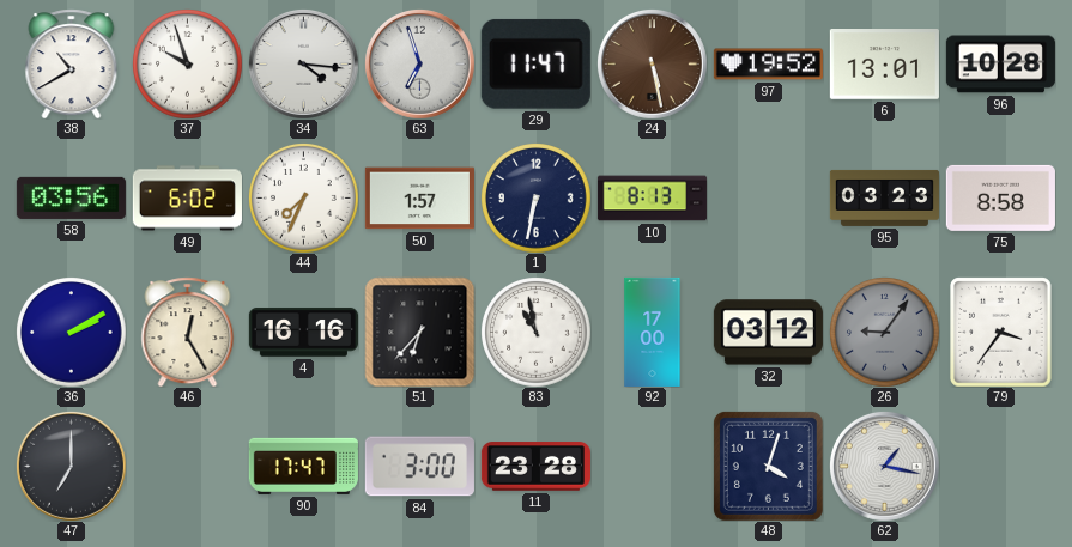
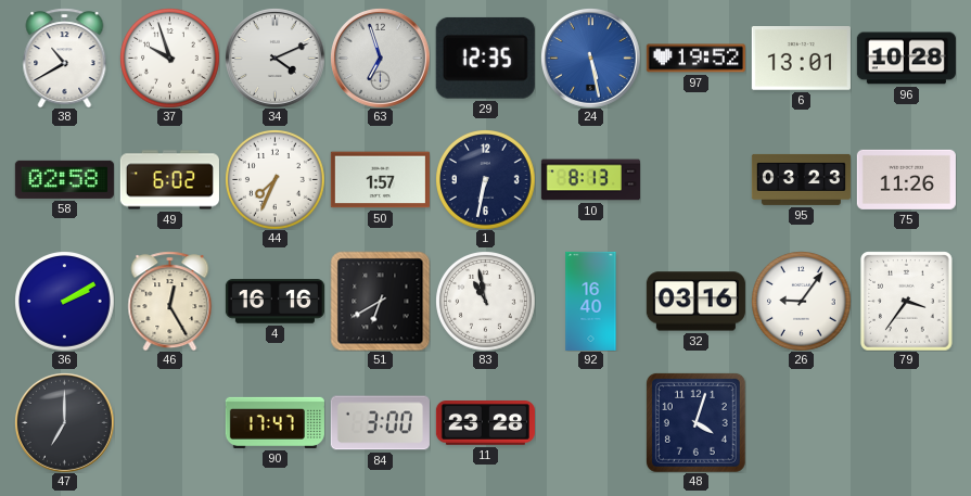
34: 4:16 -> 4:11 (274, 58)
29: 11:47 -> 12:35 (485, 58)
24 dial: brown -> blue (590, 58)
58: 03:56 -> 02:58 (64, 179)
75: 8:58 -> 11:26 (906, 179)
51: 6:37 -> 6:40 (380, 301)
92: 17:00 -> 16:40 (591, 301)
32: 03:12 -> 03:16 (695, 302)
26 dial: grey -> white (802, 302)
62: 1:17 -> none (884, 466)
